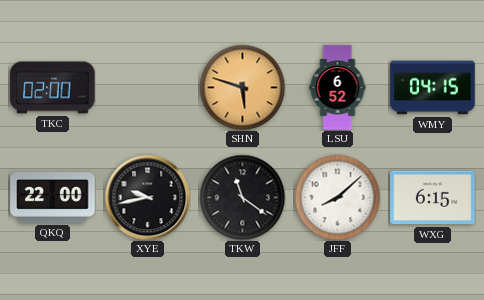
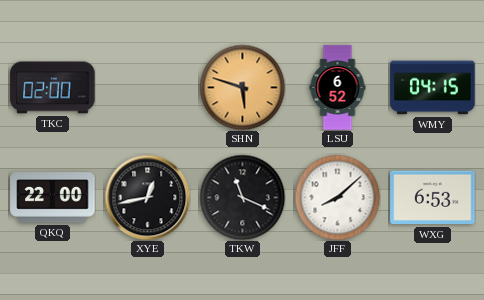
XYE: 9:43 -> 12:43 (147, 197)
TKW: 11:21 -> 11:19 (242, 197)
WXG: 6:15 -> 6:53 (433, 198)
